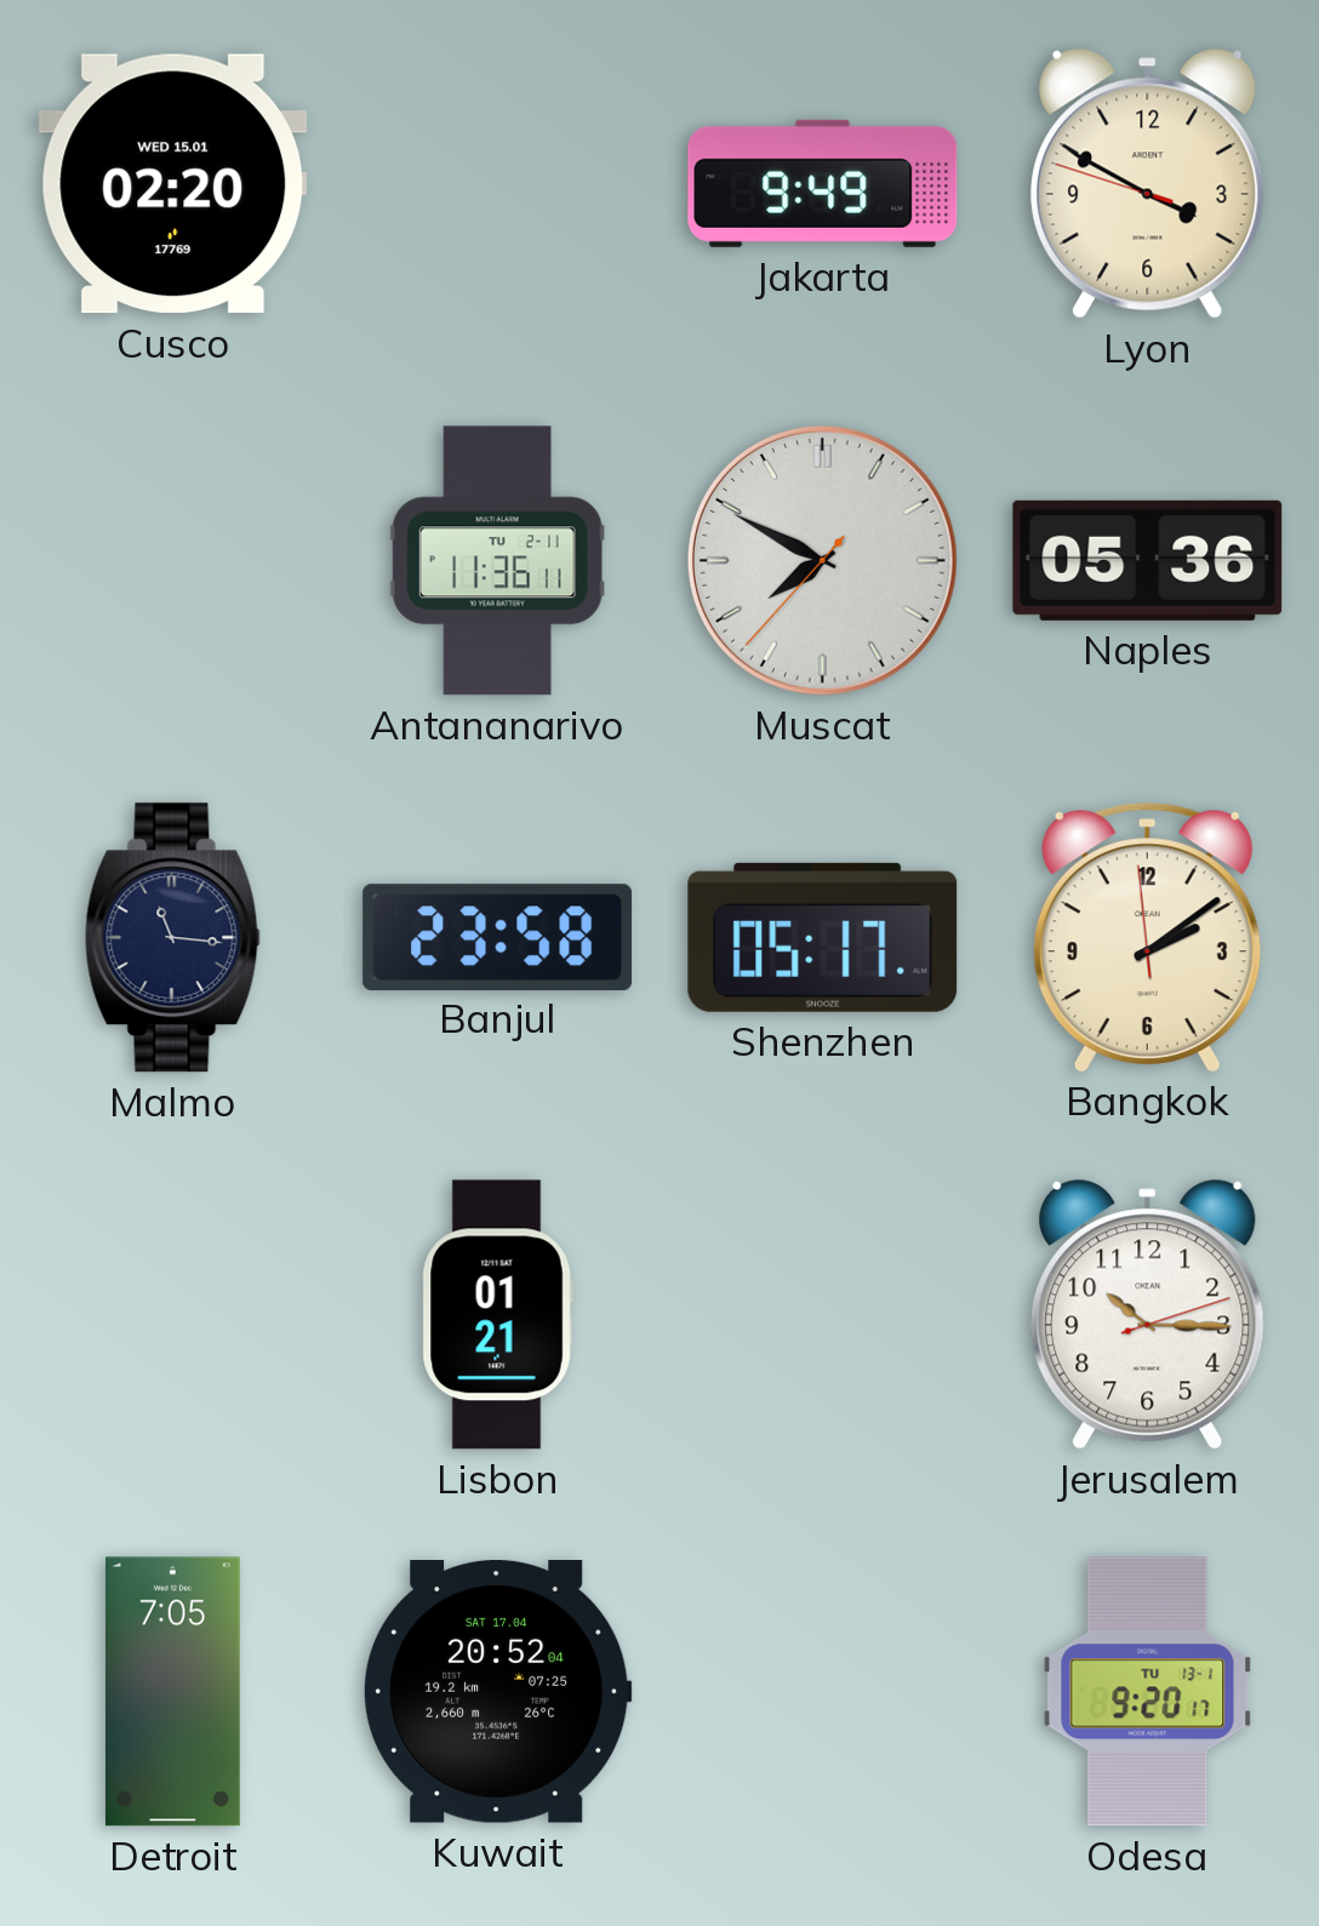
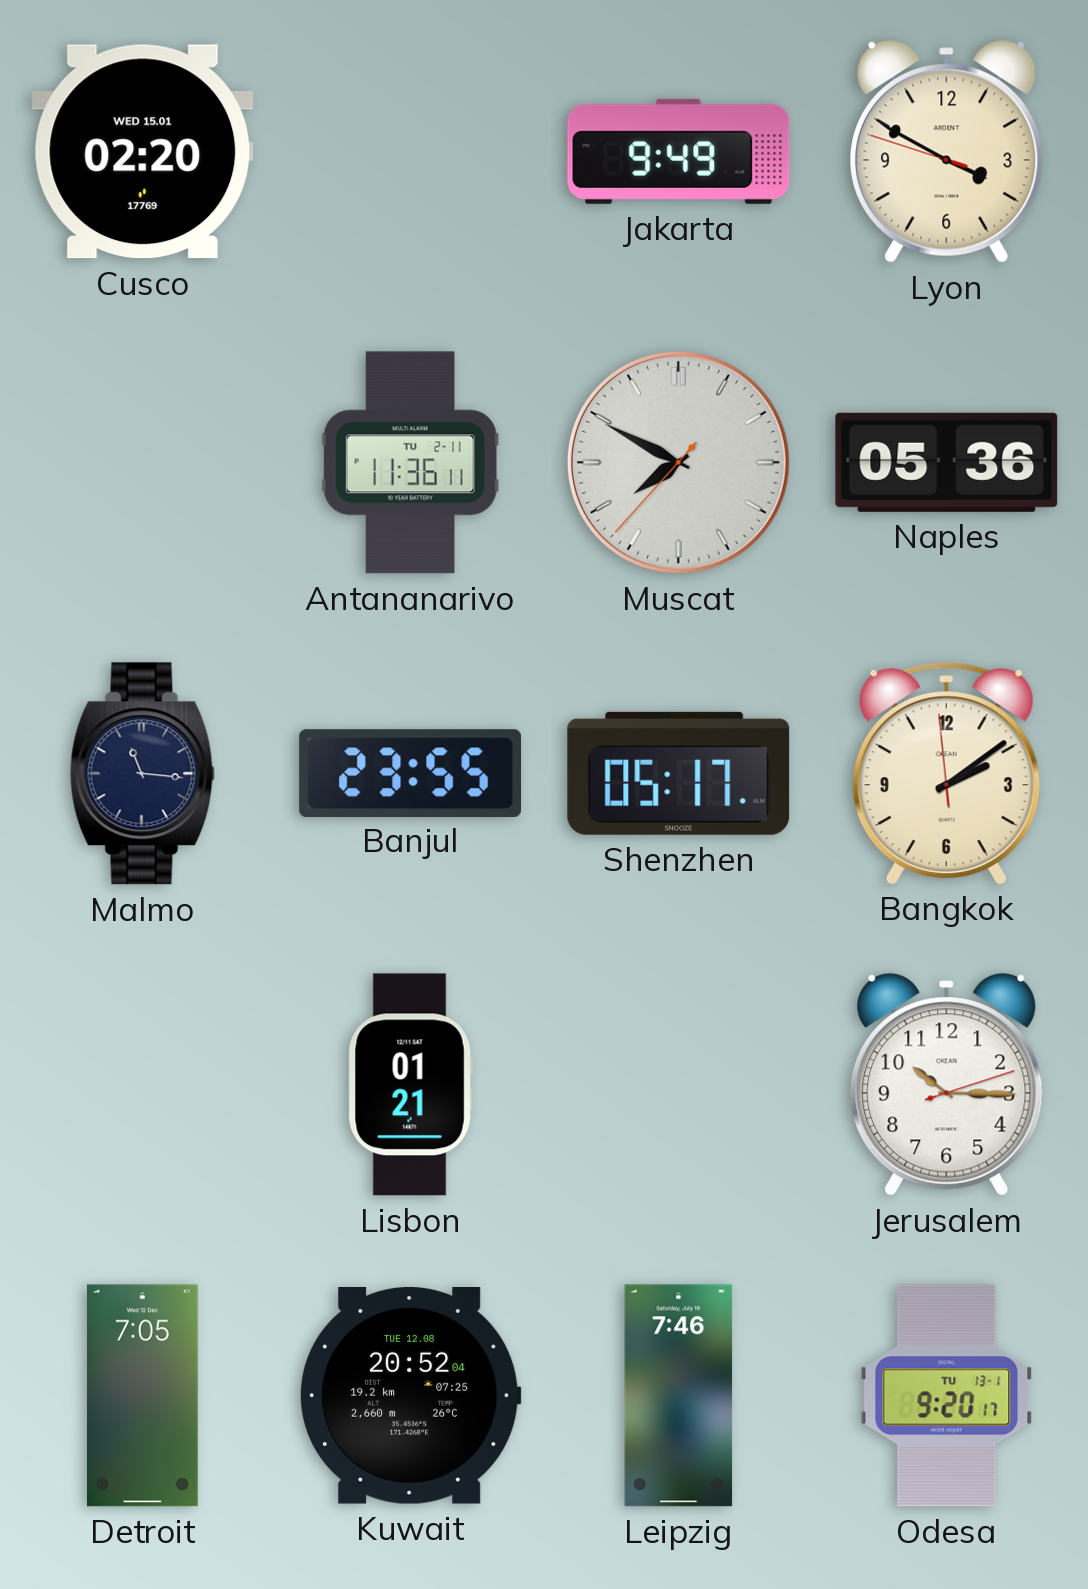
Banjul: 23:58 -> 23:55 (410, 773)
Kuwait date: SAT 17.04 -> TUE 12.08 (410, 1396)
Leipzig: none -> 7:46 (679, 1396)
